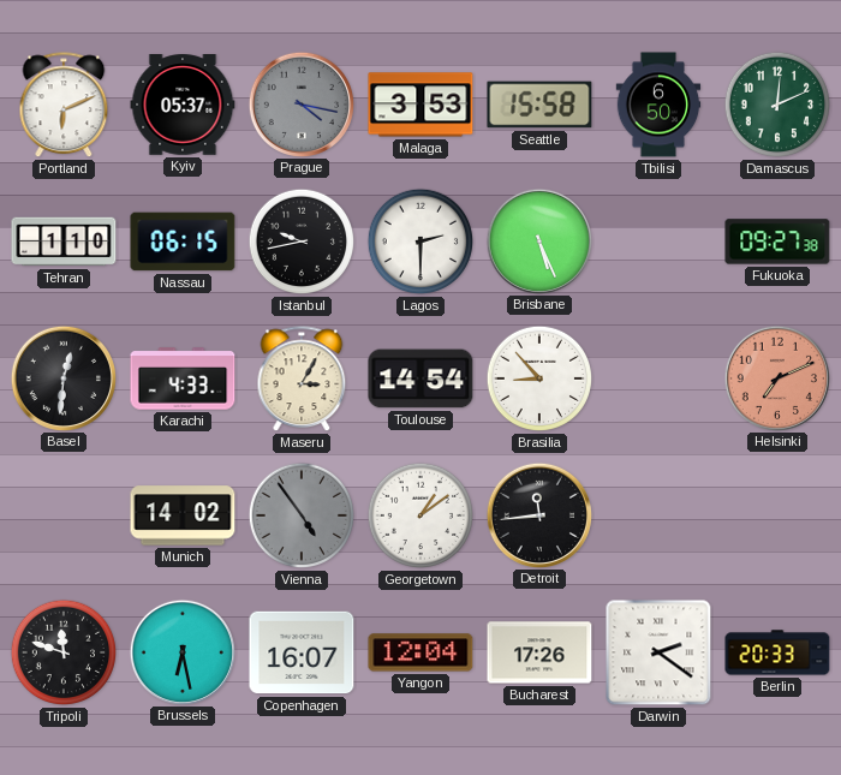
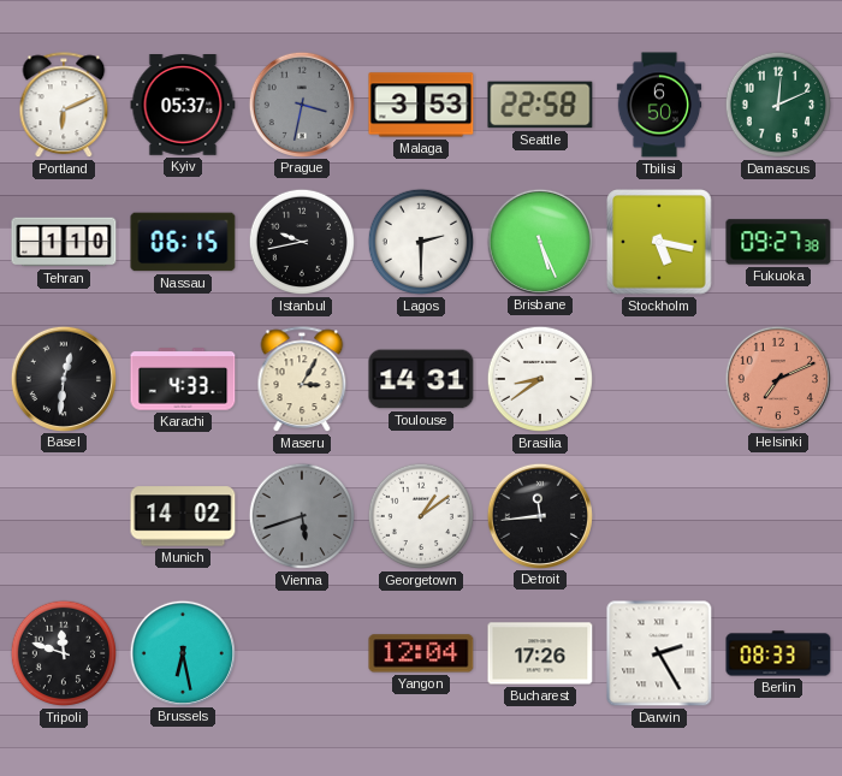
Prague: 4:17 -> 3:32 (301, 103)
Seattle: 15:58 -> 22:58 (540, 105)
Stockholm: none -> 5:17 (659, 242)
Toulouse: 14:54 -> 14:31 (421, 379)
Brasilia: 8:53 -> 8:39 (540, 379)
Vienna: 4:54 -> 5:42 (302, 516)
Copenhagen: 16:07 -> none (302, 652)
Darwin: 2:21 -> 2:25 (659, 653)
Berlin: 20:33 -> 08:33 (778, 653)
